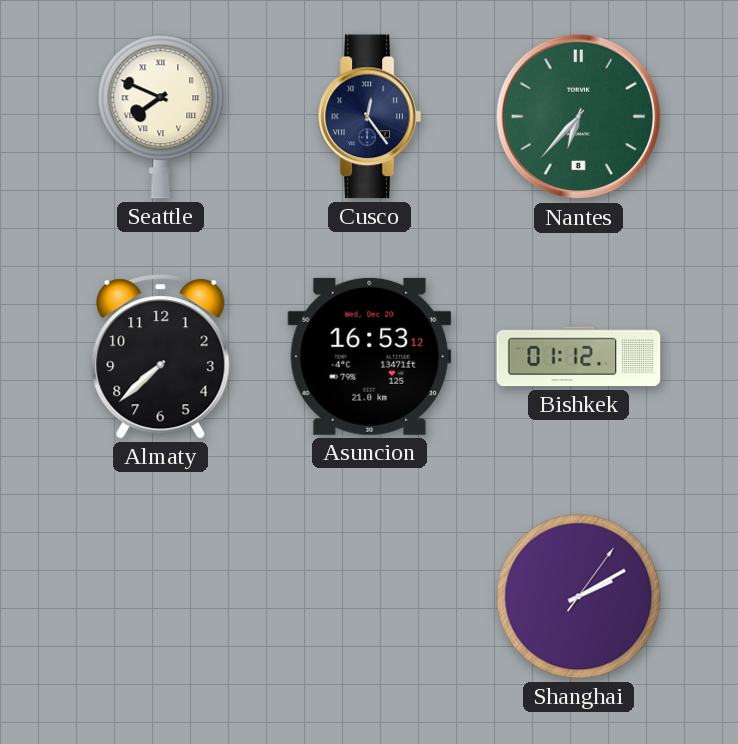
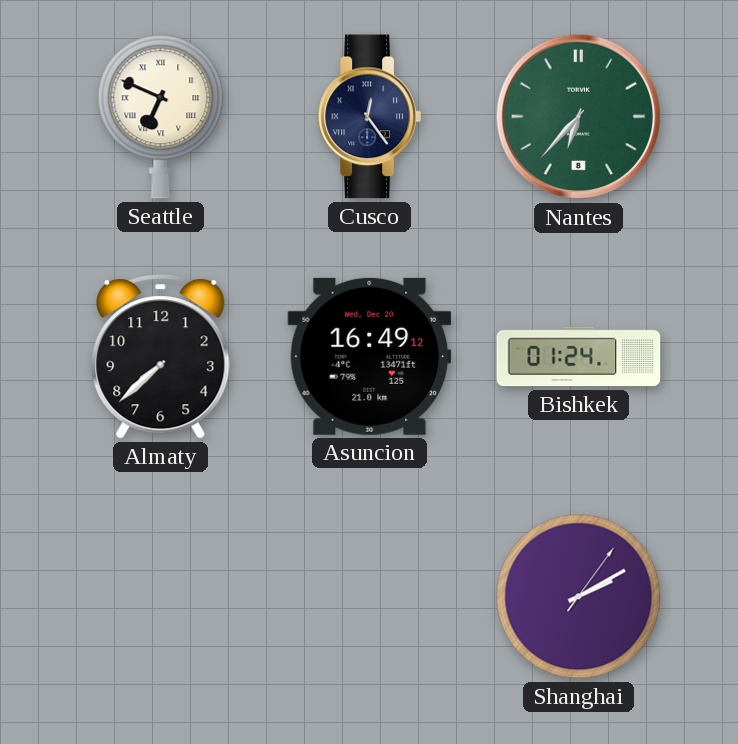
Seattle: 7:49 -> 6:49 (161, 117)
Asuncion: 16:53 -> 16:49 (370, 356)
Bishkek: 01:12 -> 01:24 (579, 357)
